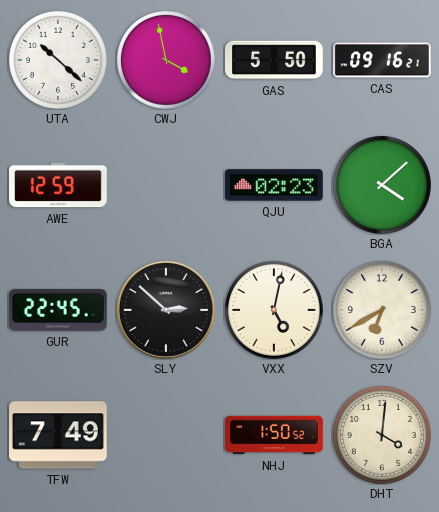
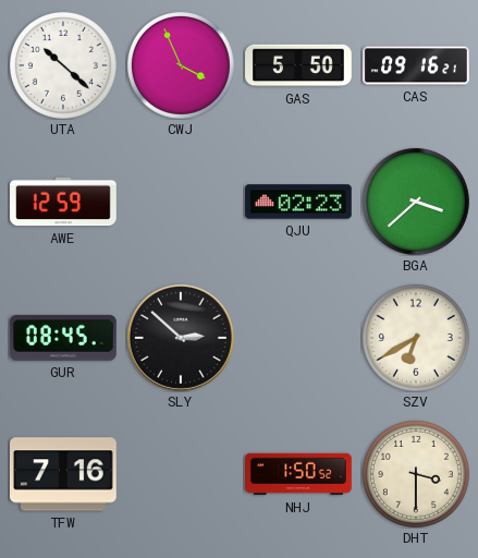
CWJ: 3:58 -> 3:56 (181, 65)
BGA: 4:08 -> 3:38 (416, 202)
GUR: 22:45 -> 08:45 (64, 338)
VXX: 5:02 -> none (274, 310)
TFW: 7:49 -> 7:16 (63, 474)
DHT: 4:01 -> 3:30 (416, 474)
